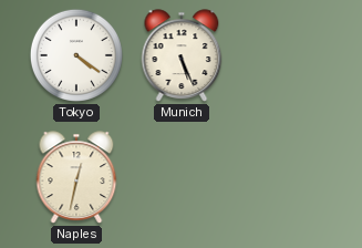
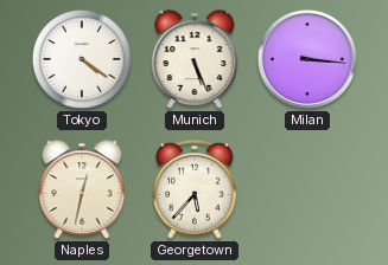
Milan: none -> 3:16 (307, 59)
Georgetown: none -> 5:37 (195, 189)
